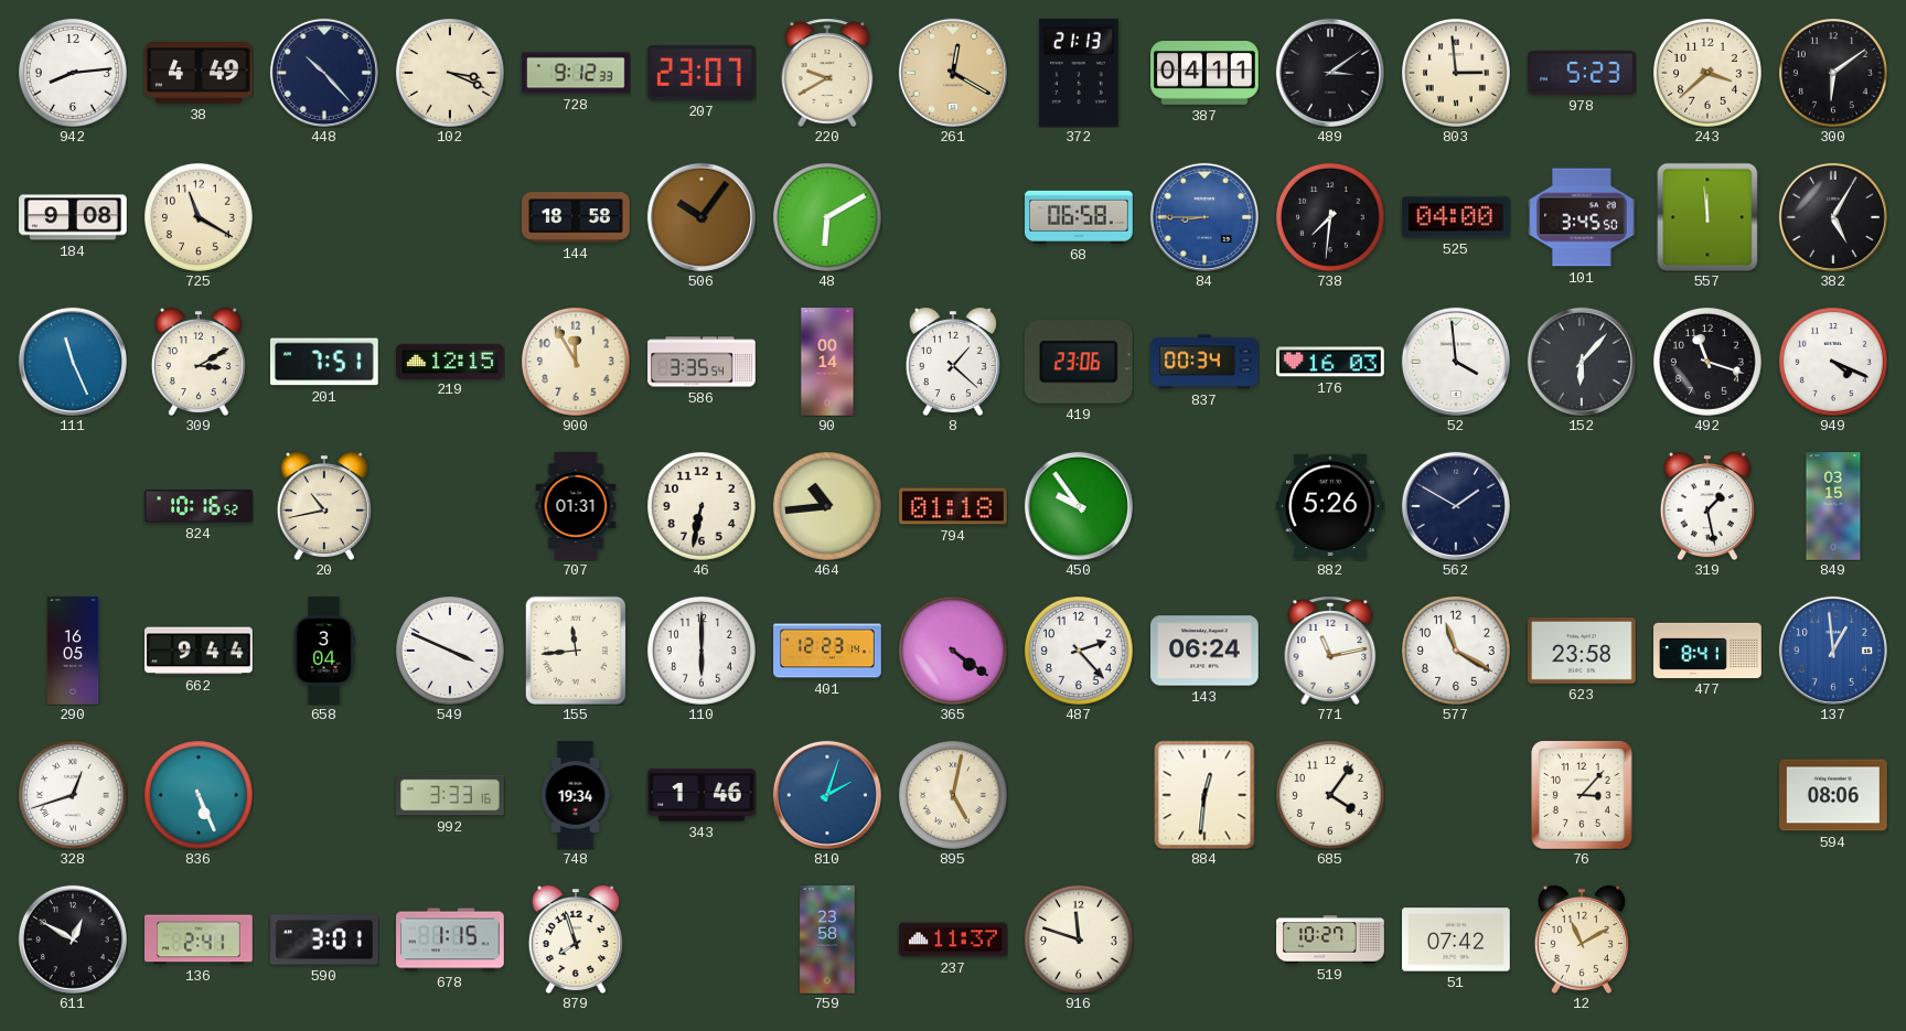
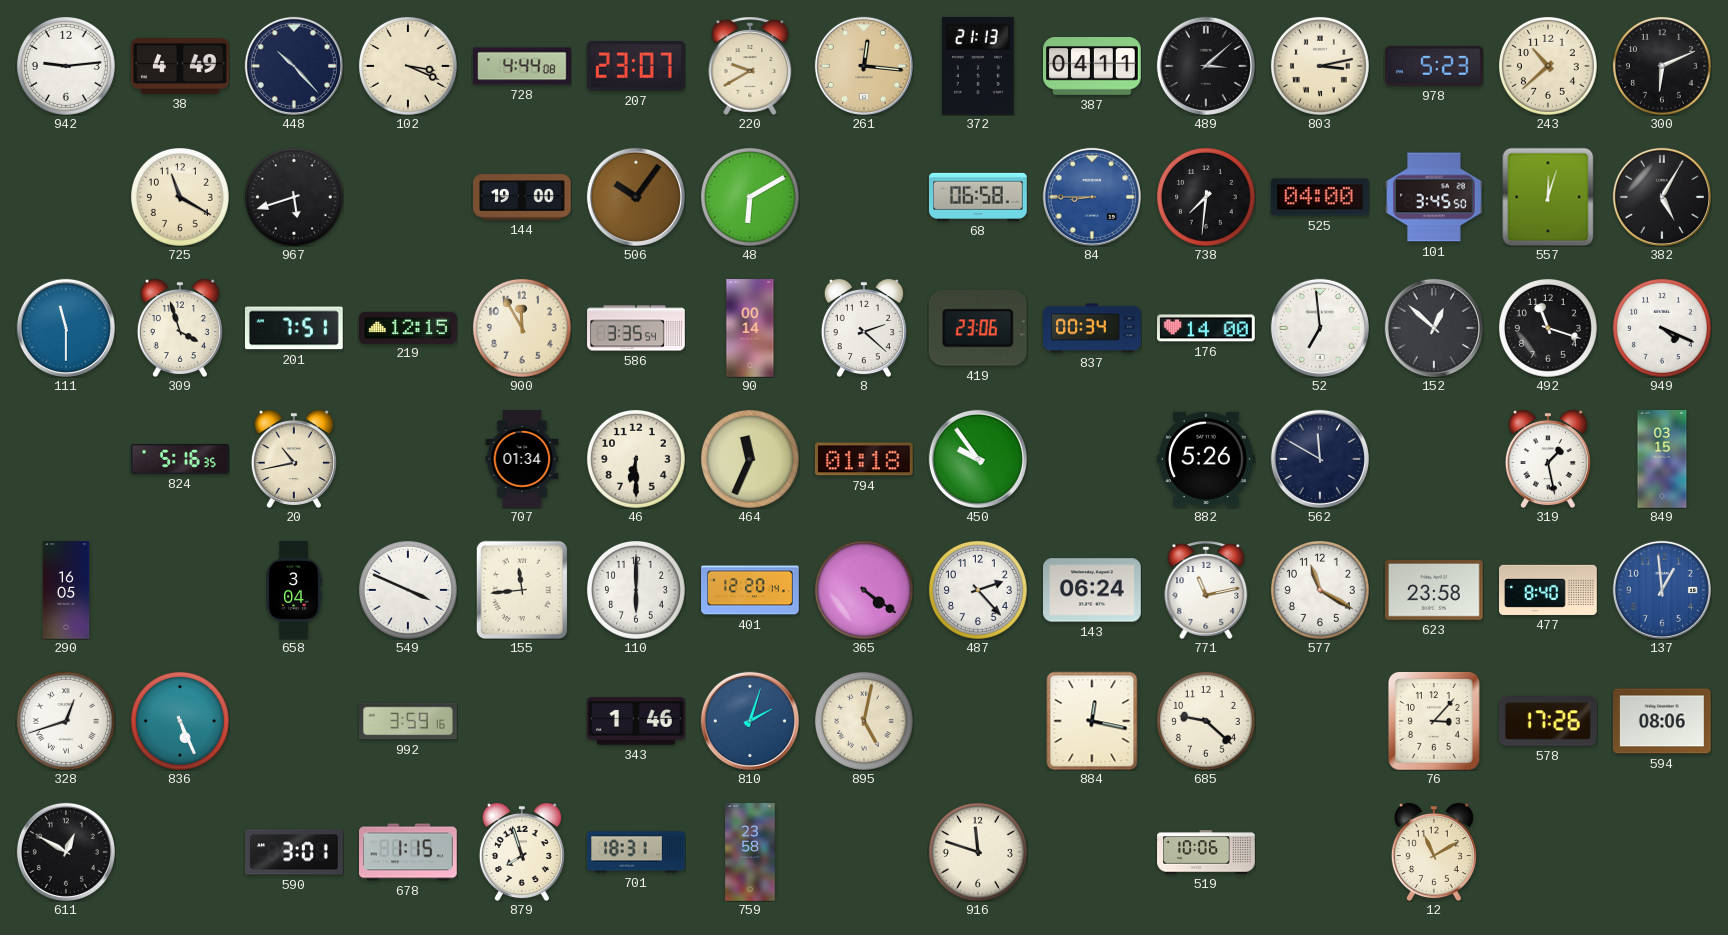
942: 8:14 -> 9:14 (66, 66)
728: 9:12 -> 4:44 (523, 66)
261: 12:20 -> 12:16 (864, 66)
489: 3:09 -> 3:08 (1206, 66)
803: 2:59 -> 3:13 (1320, 66)
243: 3:38 -> 10:38 (1548, 66)
300: 6:09 -> 6:11 (1662, 66)
184: 9:08 -> none (73, 217)
967: none -> 5:42 (294, 197)
144: 18:58 -> 19:00 (523, 197)
557: 11:59 -> 12:03 (1548, 197)
111: 11:26 -> 11:30 (66, 328)
309: 3:10 -> 3:57 (180, 328)
8: 1:22 -> 2:22 (864, 328)
176: 16:03 -> 14:00 (1207, 328)
52: 3:59 -> 6:59 (1320, 328)
152: 6:07 -> 12:52 (1434, 328)
824: 10:16 -> 5:16 (181, 459)
707: 01:31 -> 01:34 (522, 460)
46: 6:32 -> 6:30 (636, 459)
464: 10:44 -> 11:34 (750, 459)
562: 1:50 -> 11:50 (1320, 459)
662: 9:44 -> none (200, 651)
401: 12:23 -> 12:20 (750, 590)
477: 8:41 -> 8:40 (1548, 590)
992: 3:33 -> 3:59 (409, 721)
748: 19:34 -> none (576, 795)
884: 12:31 -> 12:17 (1092, 721)
685: 4:06 -> 9:22 (1206, 721)
578: none -> 17:26 (1548, 721)
136: 2:41 -> none (200, 939)
701: none -> 18:31 (637, 852)
237: 11:37 -> none (954, 939)
519: 10:27 -> 10:06 (1206, 852)
51: 07:42 -> none (1457, 939)
